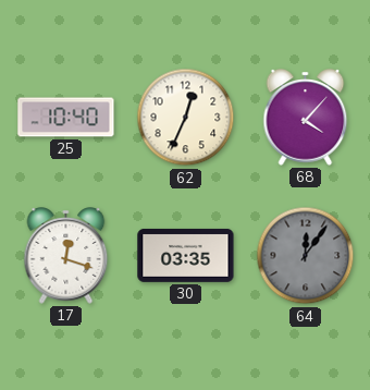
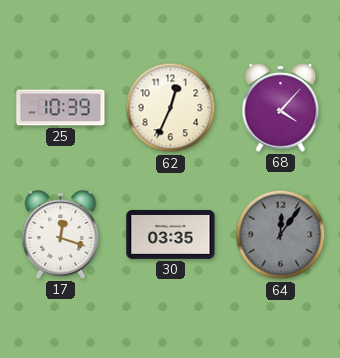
25: 10:40 -> 10:39 (61, 108)
